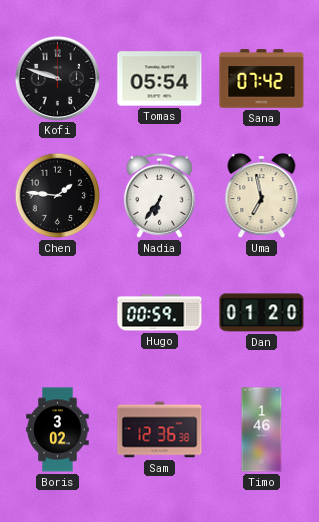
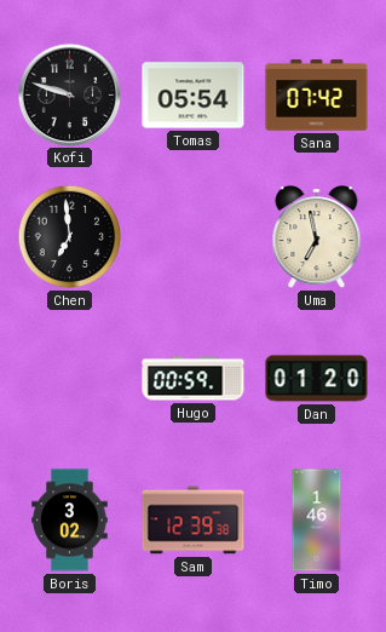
Chen: 1:46 -> 6:59 (70, 237)
Nadia: 6:36 -> none (159, 195)
Sam: 12:36 -> 12:39 (194, 521)
